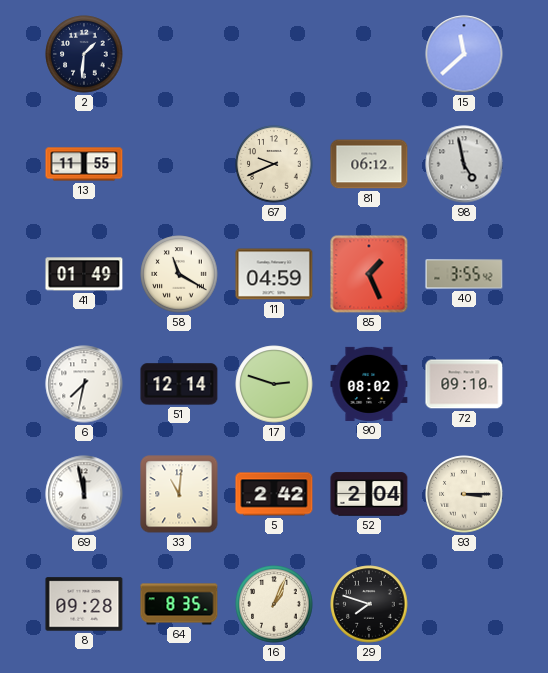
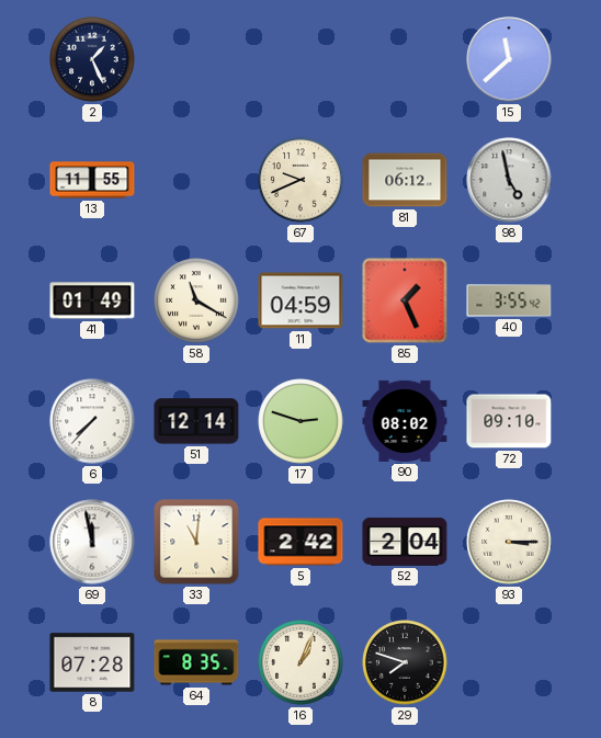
2: 1:31 -> 1:26 (92, 59)
6: 7:32 -> 7:37 (92, 421)
8: 09:28 -> 07:28 (92, 662)
